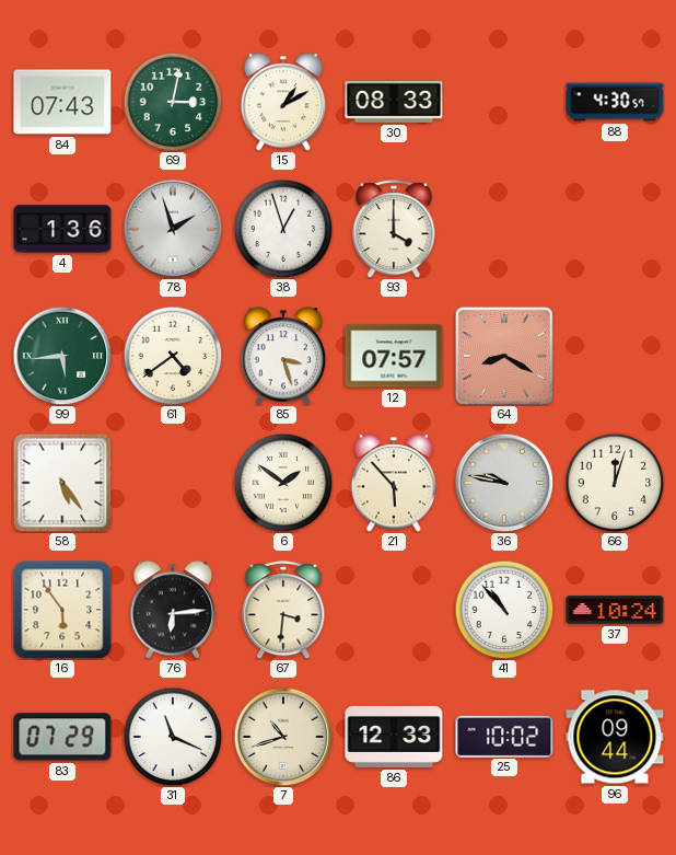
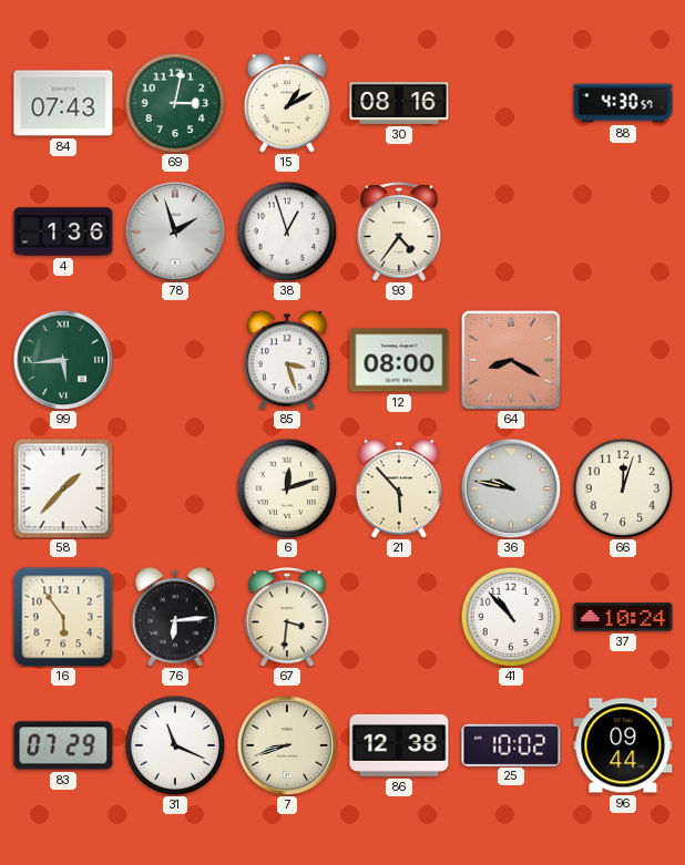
30: 08:33 -> 08:16 (399, 103)
93: 4:00 -> 4:36 (399, 231)
61: 4:39 -> none (173, 356)
12: 07:57 -> 08:00 (399, 360)
58: 5:24 -> 1:37 (63, 488)
6: 1:51 -> 12:12 (287, 488)
7: 10:42 -> 8:42 (287, 745)
86: 12:33 -> 12:38 (399, 745)
